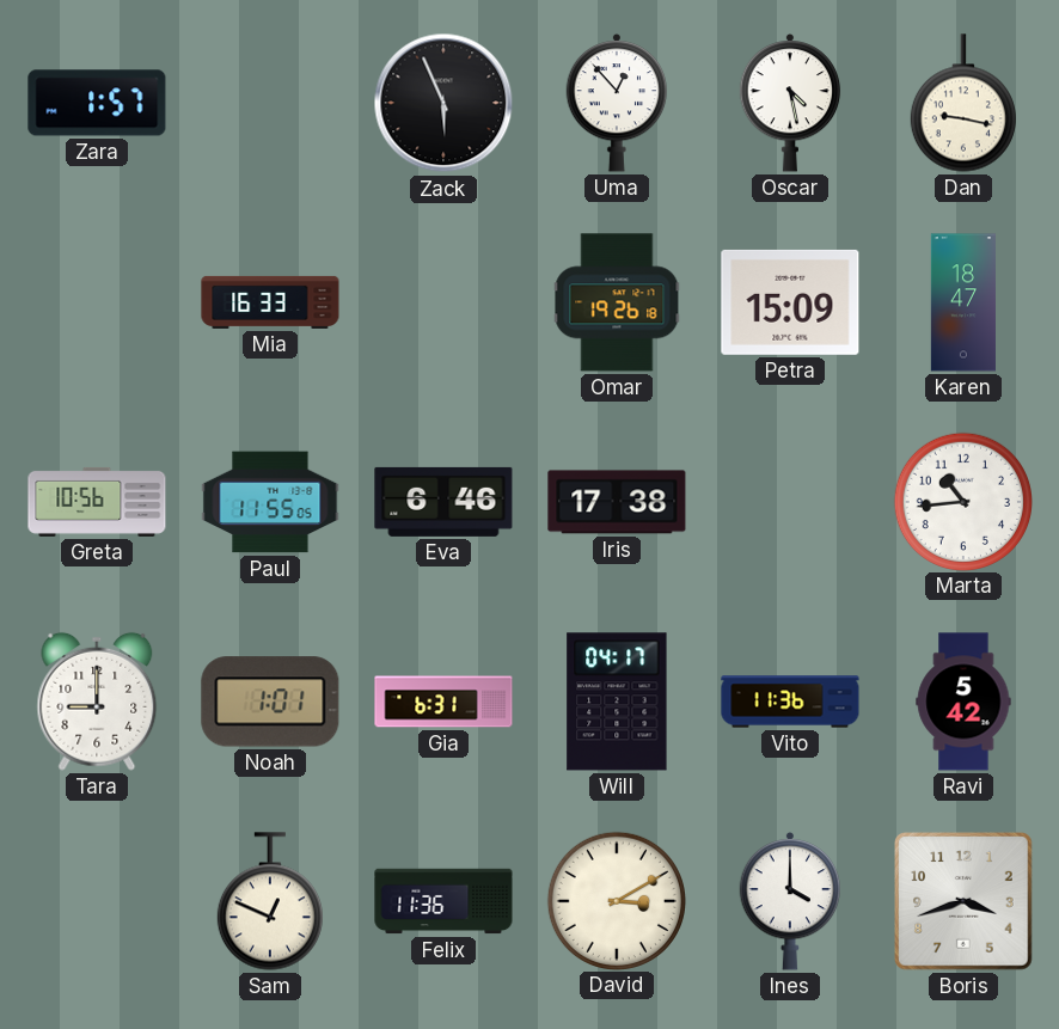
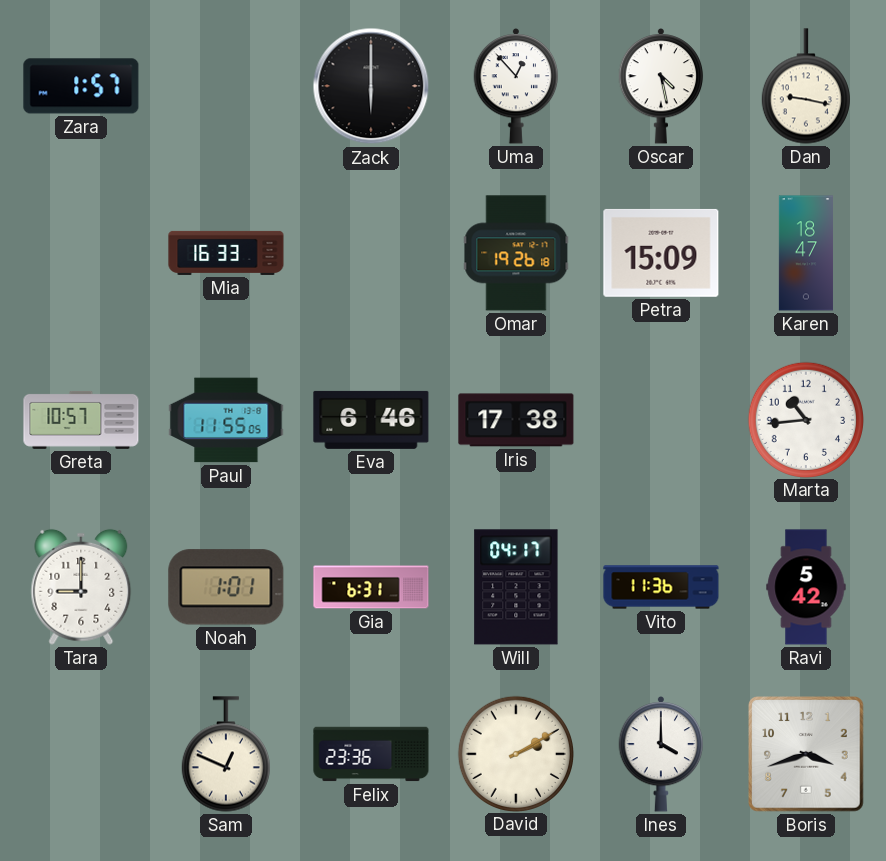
Zack: 5:56 -> 6:00 (371, 86)
Greta: 10:56 -> 10:57 (81, 420)
Felix: 11:36 -> 23:36 (371, 754)
David: 3:10 -> 2:10 (515, 753)
